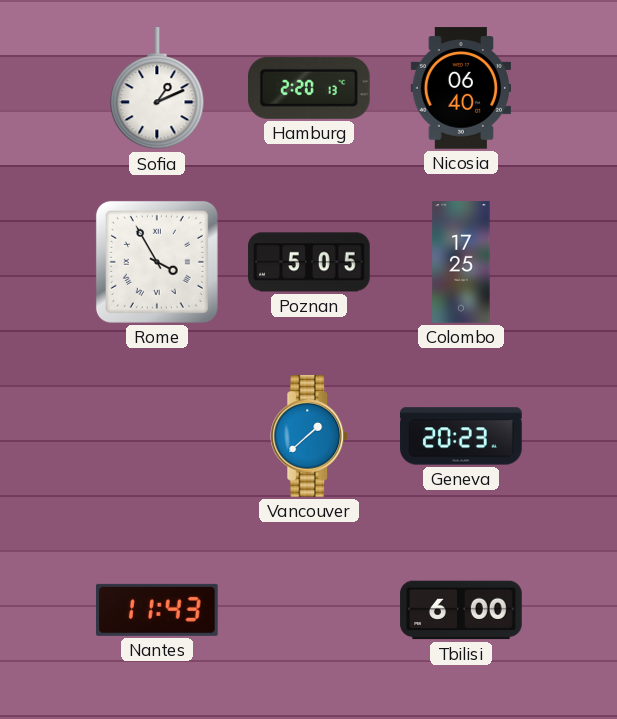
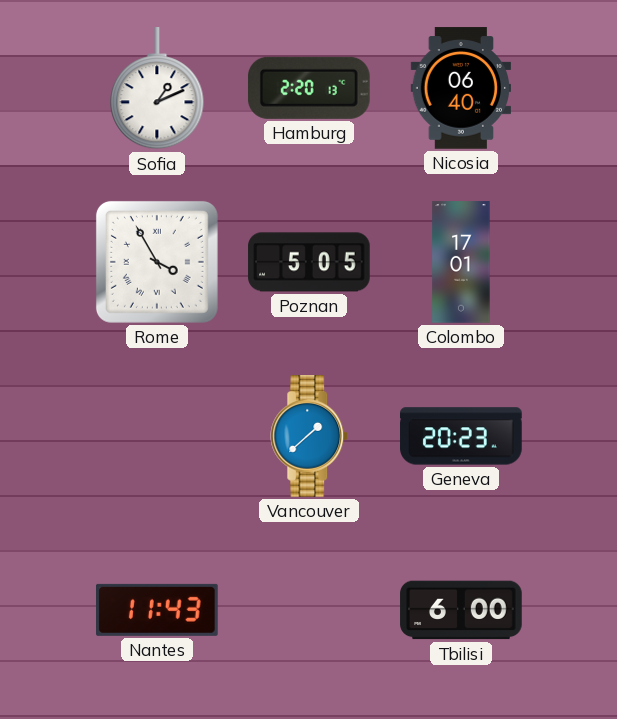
Colombo: 17:25 -> 17:01 (461, 262)
